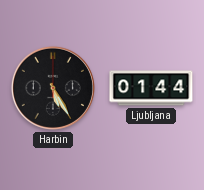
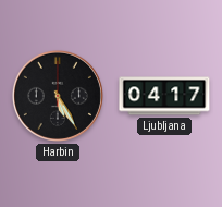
Ljubljana: 01:44 -> 04:17 (164, 96)
